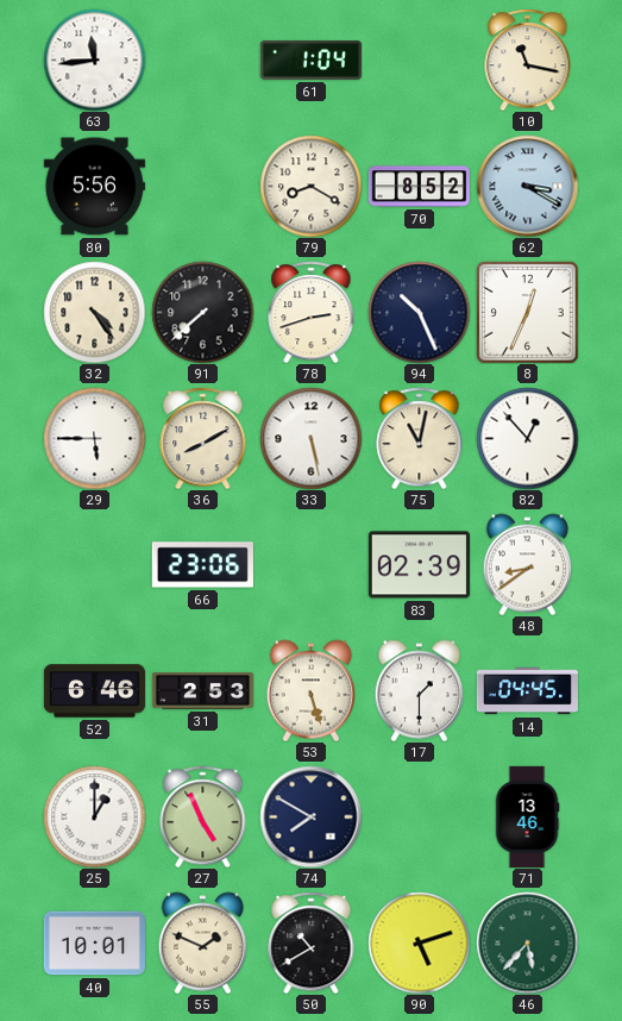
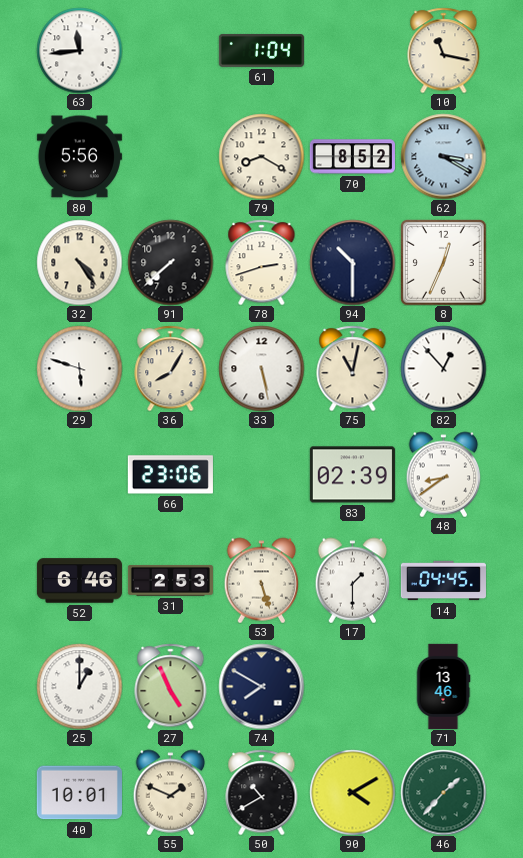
94: 10:26 -> 10:30 (352, 262)
29: 5:45 -> 5:48 (79, 368)
36: 8:10 -> 8:05 (171, 368)
90: 5:12 -> 4:10 (352, 792)
46: 5:37 -> 1:37 (443, 792)
